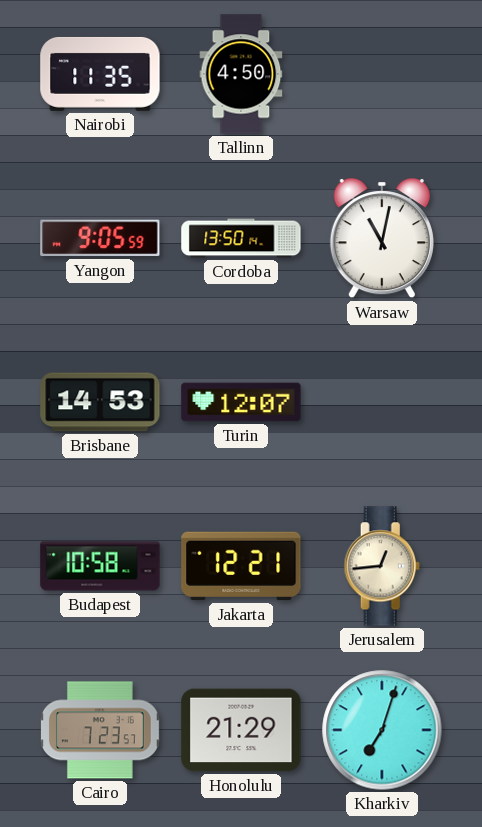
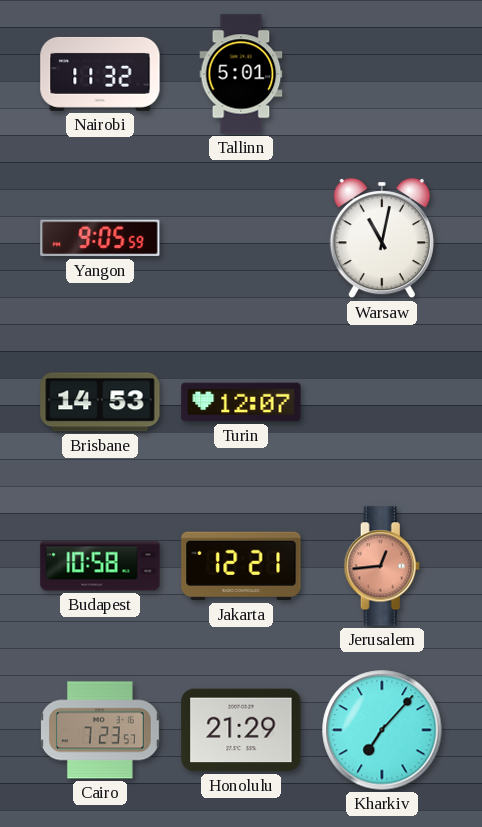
Nairobi: 11:35 -> 11:32 (100, 74)
Tallinn: 4:50 -> 5:01 (241, 74)
Cordoba: 13:50 -> none (241, 238)
Jerusalem dial: cream -> salmon (382, 566)
Kharkiv: 7:03 -> 7:07 (382, 730)
